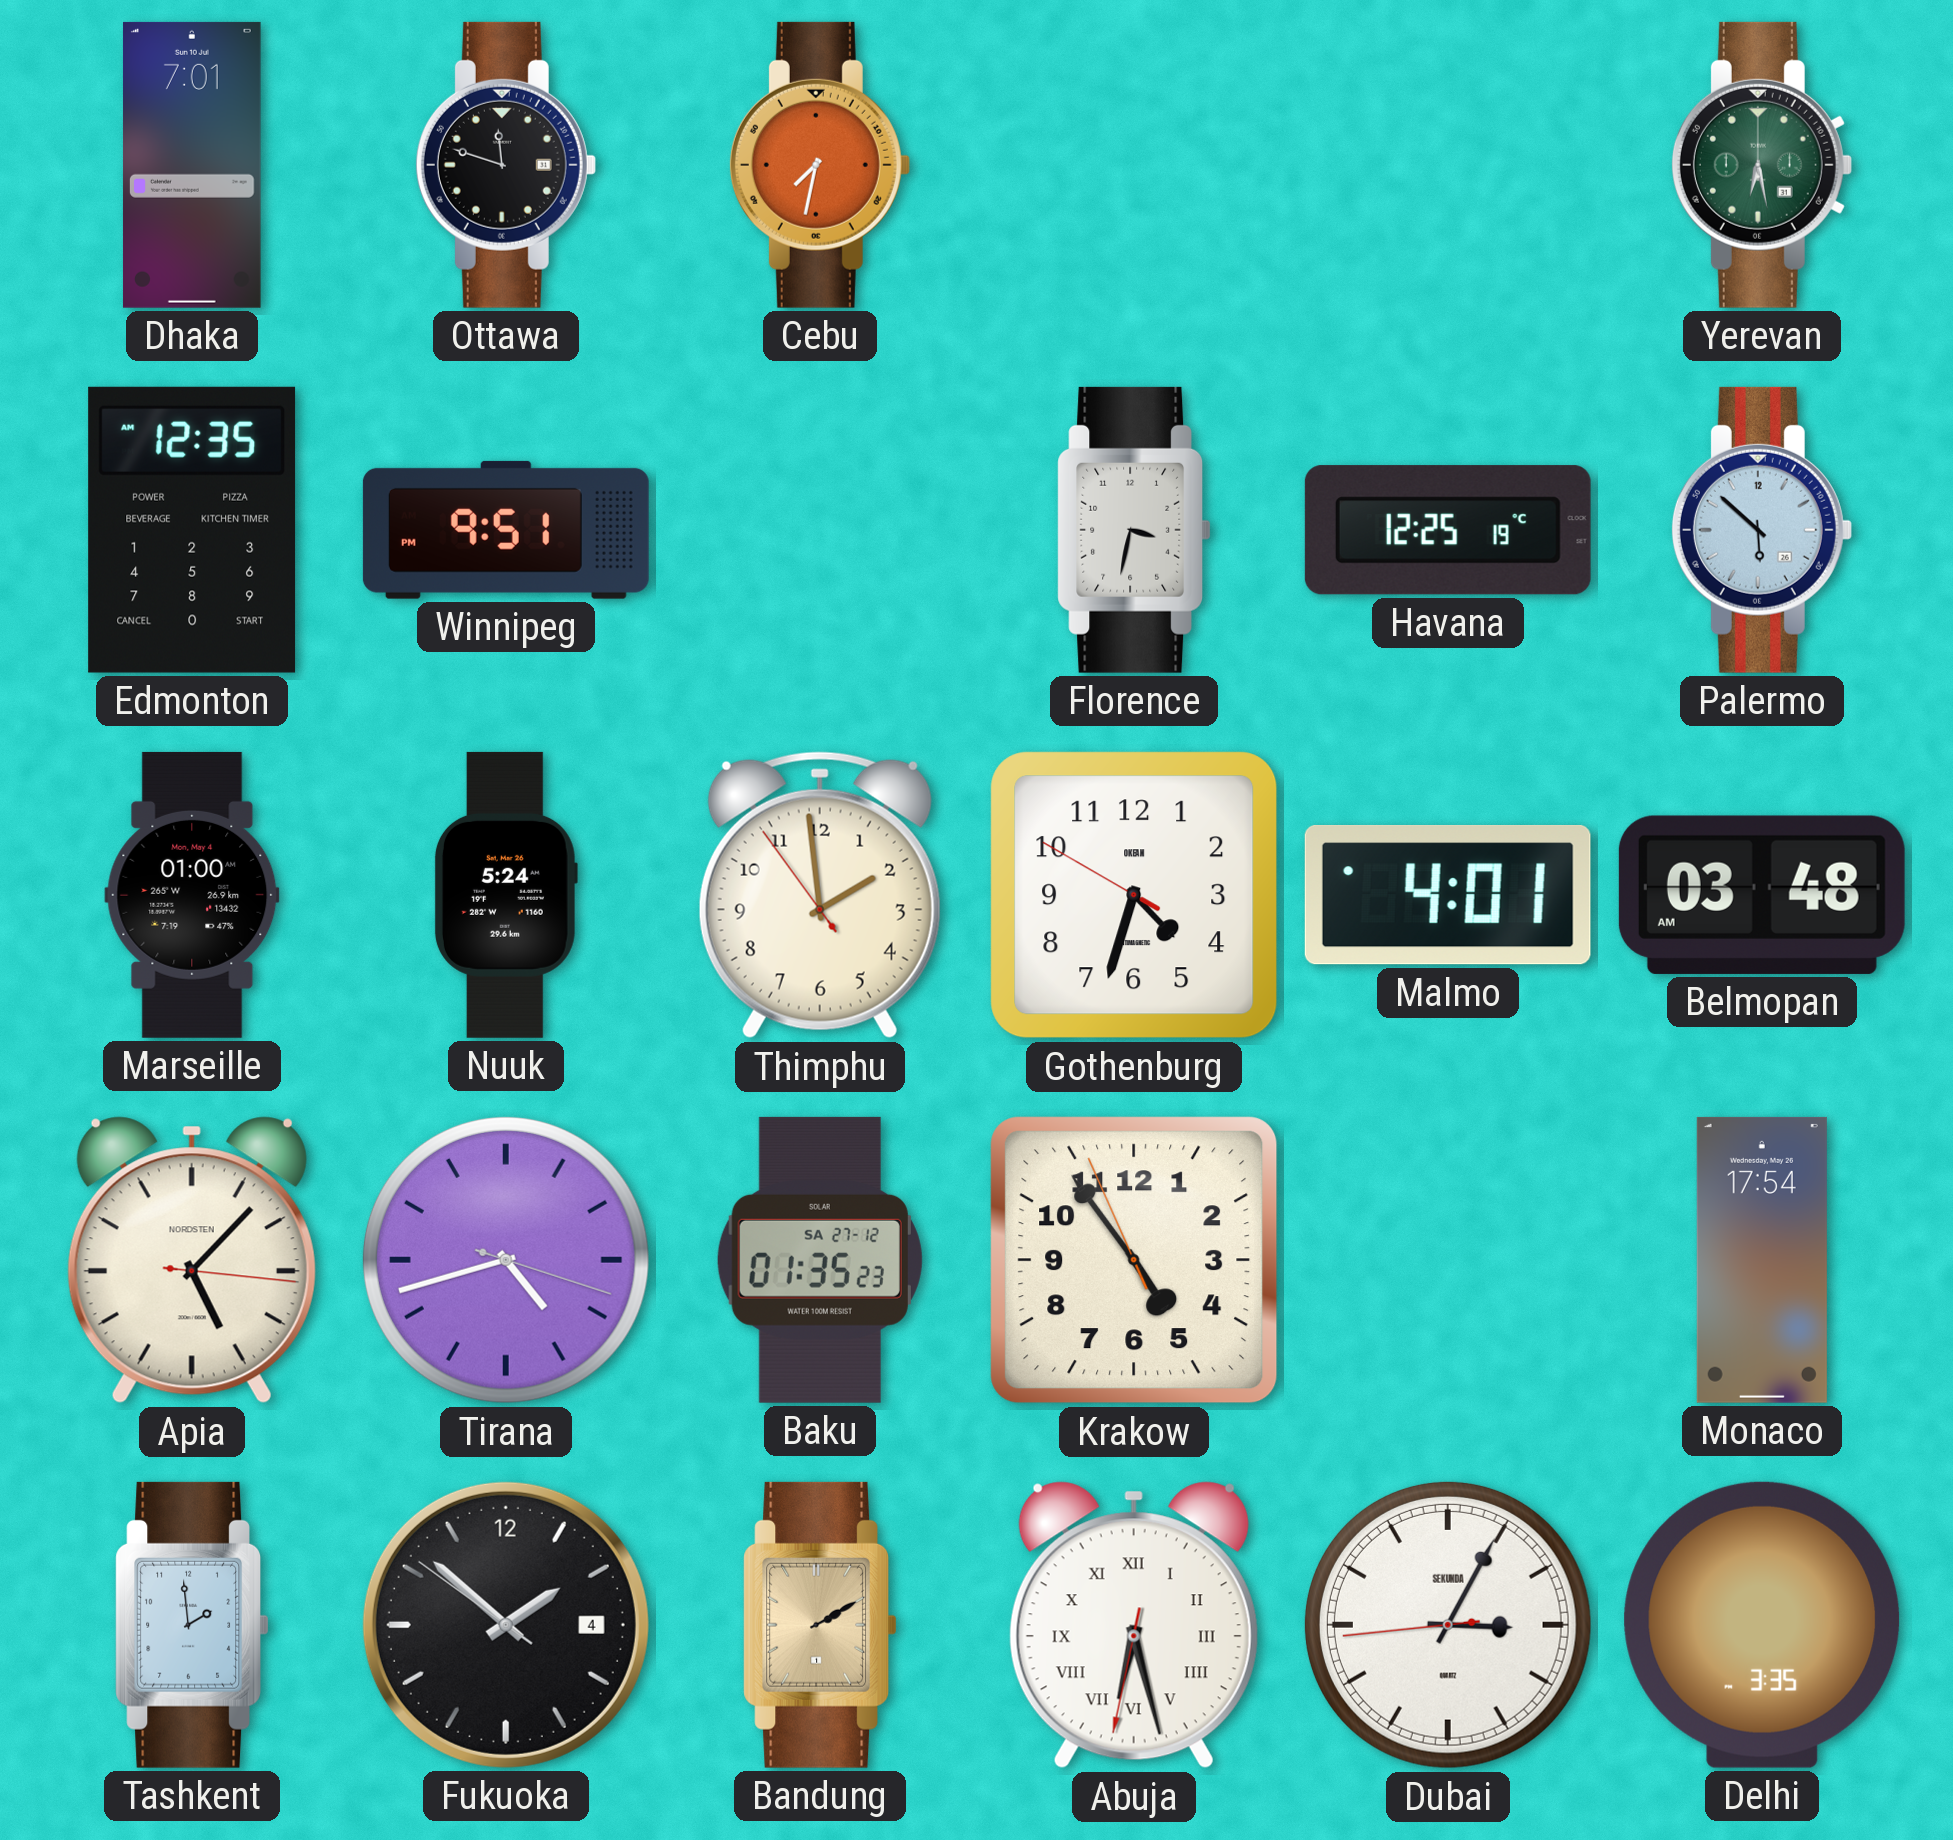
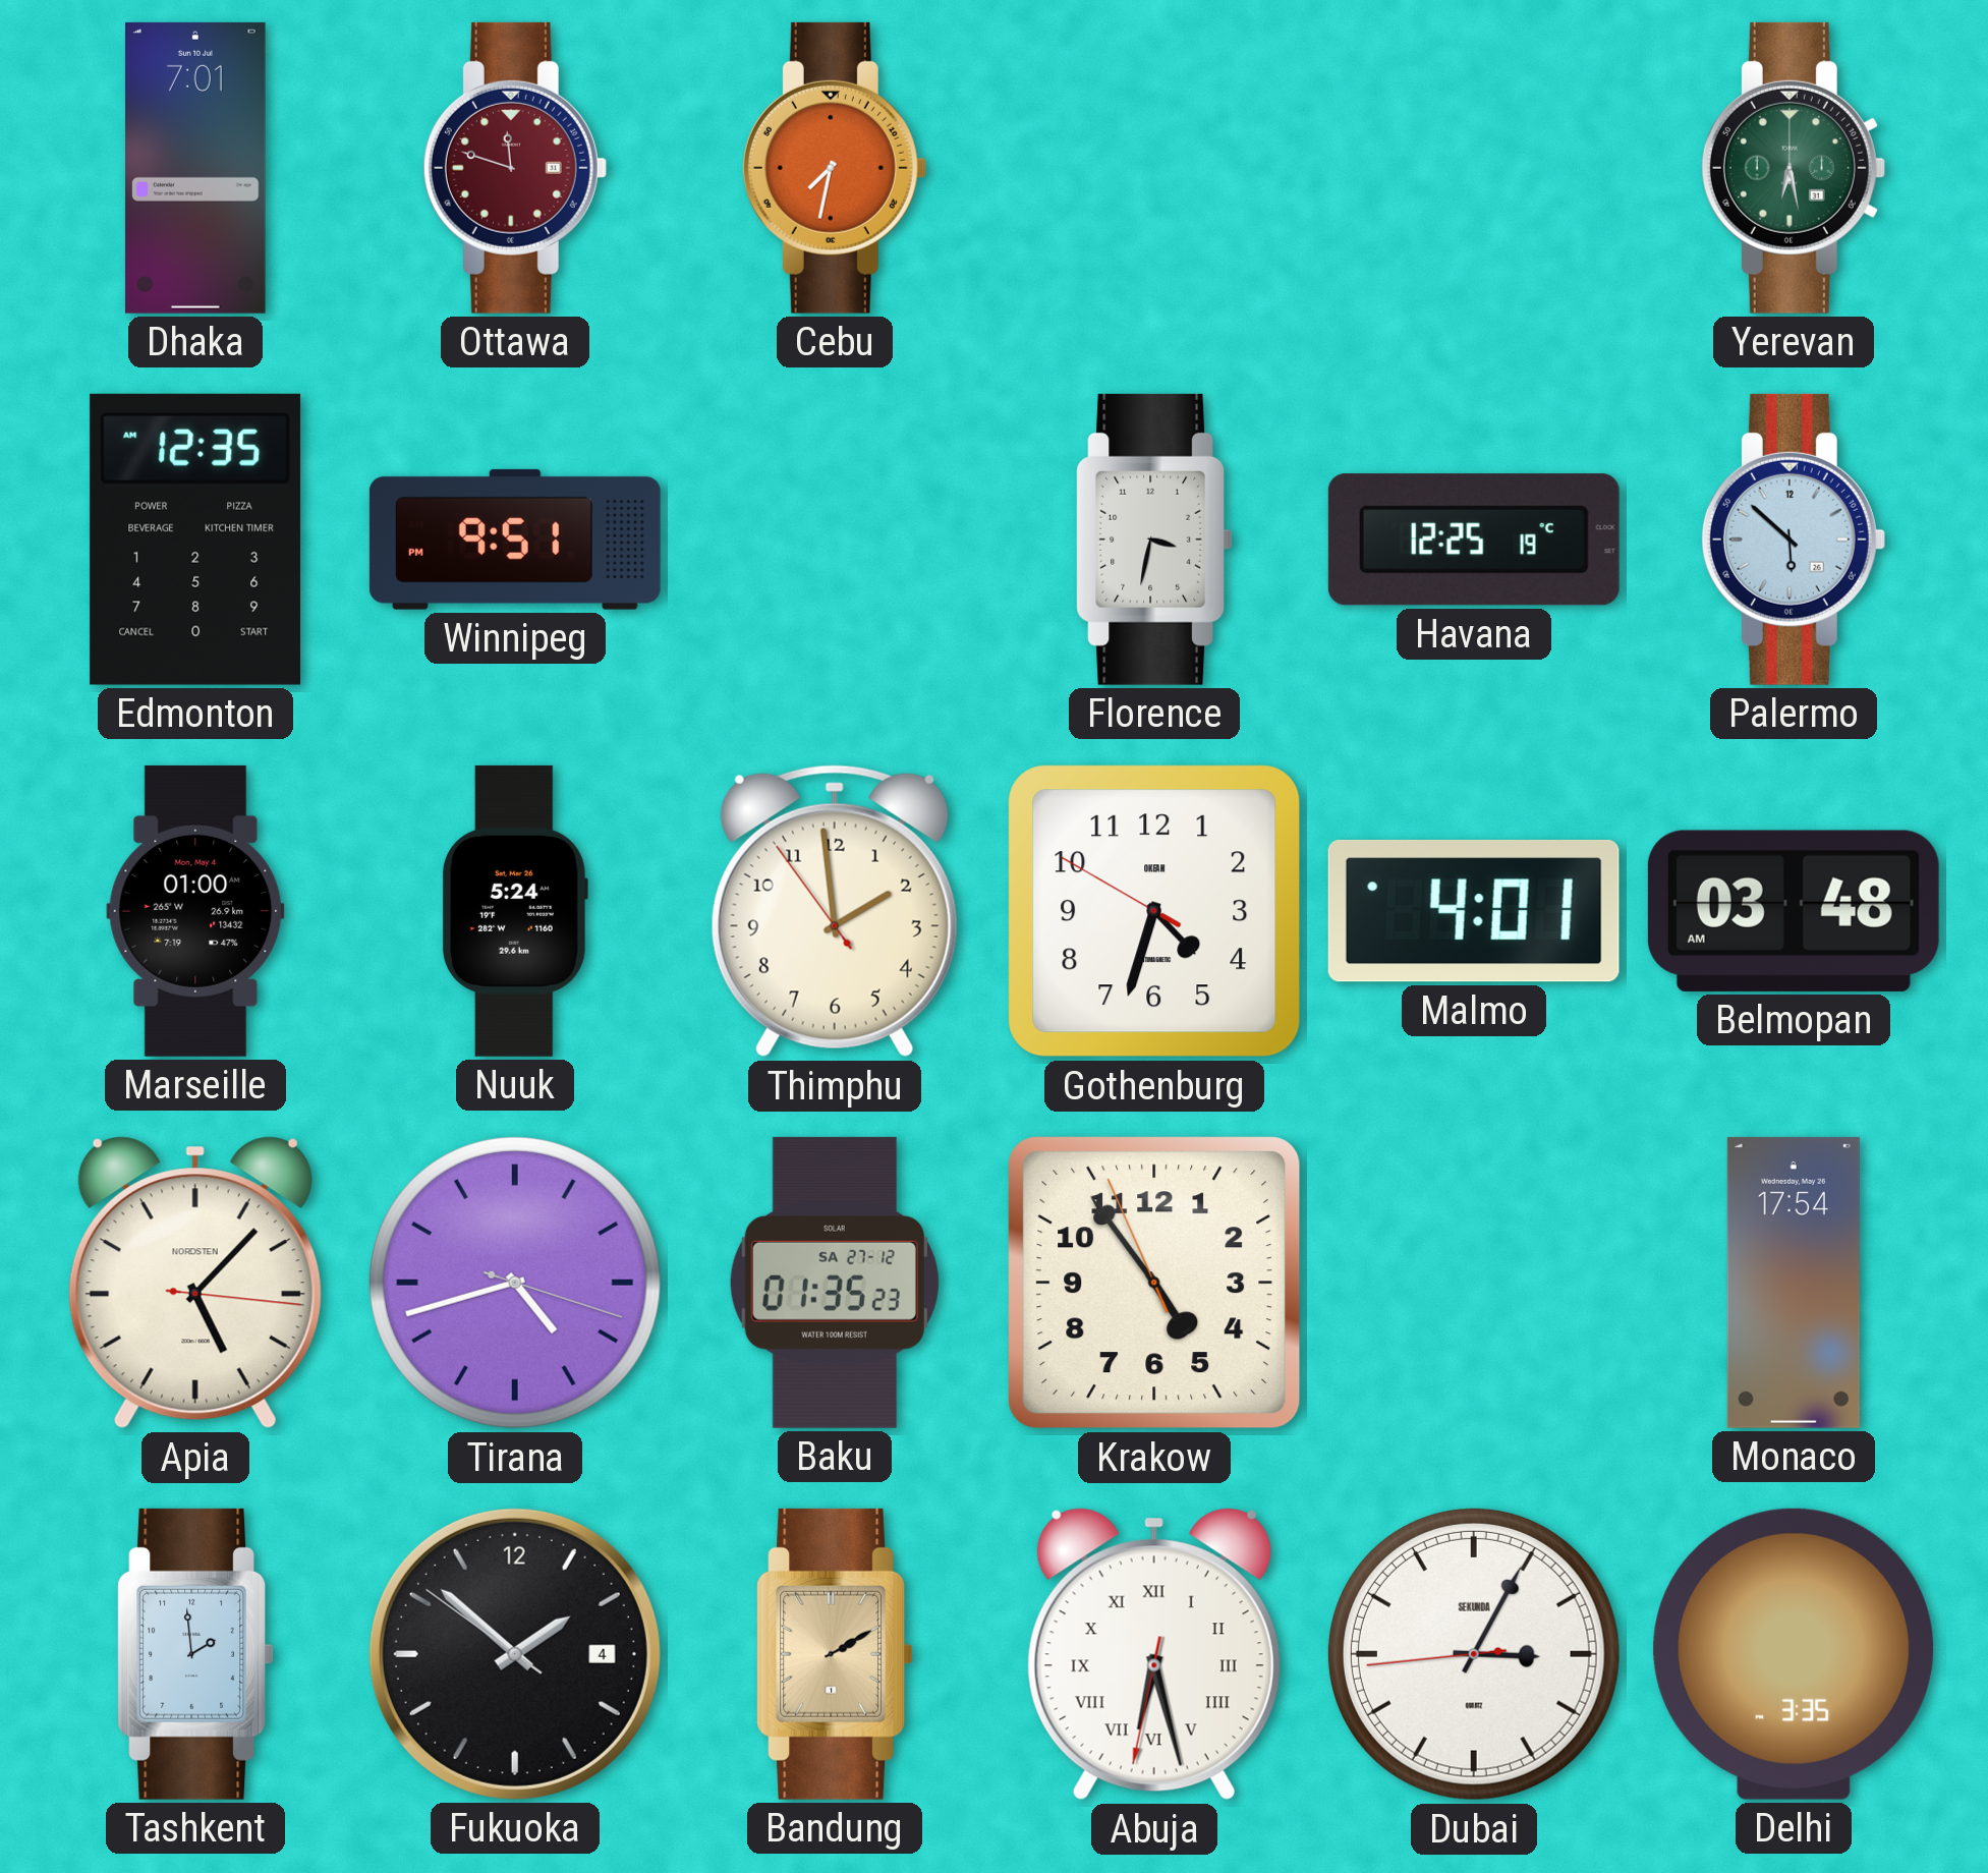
Ottawa dial: black -> burgundy (514, 168)
